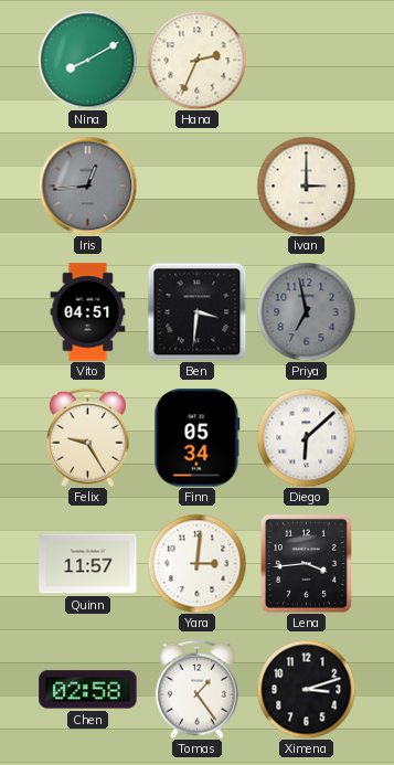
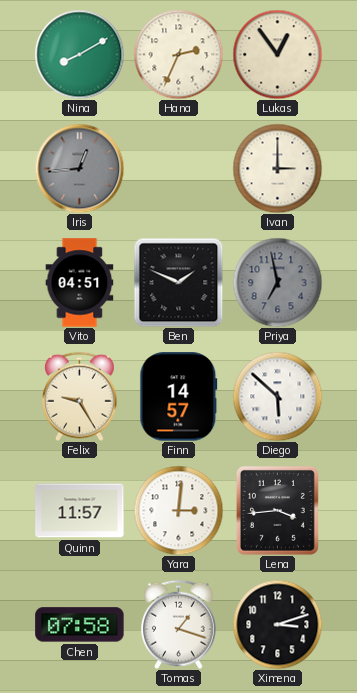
Lukas: none -> 12:54 (277, 54)
Ben: 3:31 -> 1:49 (178, 282)
Finn: 05:34 -> 14:57 (179, 397)
Diego: 6:08 -> 5:52 (277, 396)
Chen: 02:58 -> 07:58 (80, 625)
Tomas: 1:24 -> 1:18 (179, 624)
